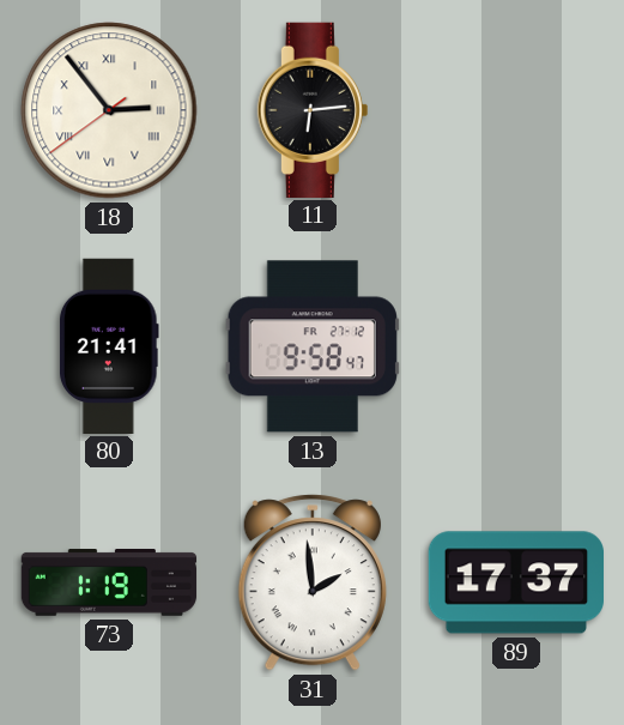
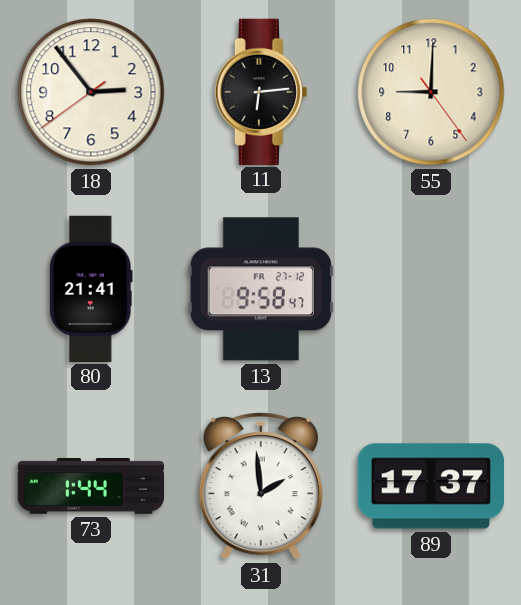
18 numerals: Roman -> Arabic (91, 92)
55: none -> 9:00 (431, 92)
73: 1:19 -> 1:44 (91, 487)
